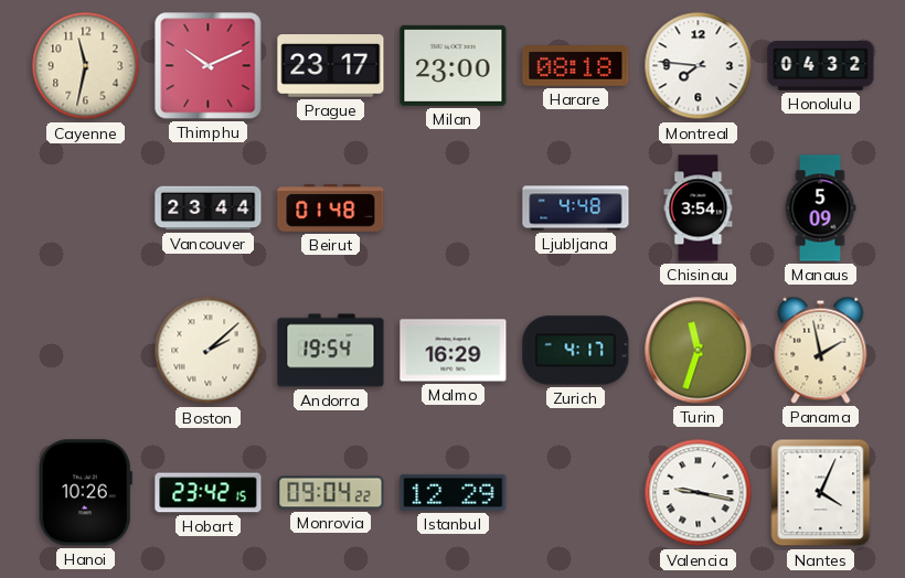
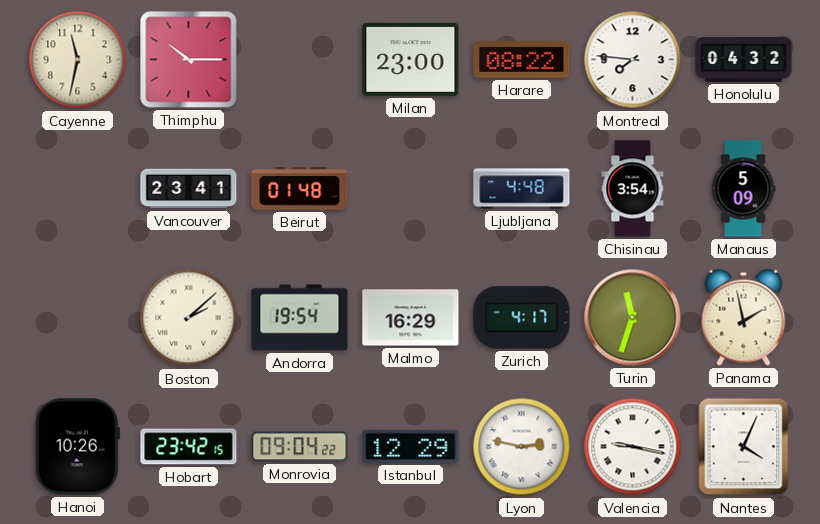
Thimphu: 10:11 -> 10:15 (189, 60)
Prague: 23:17 -> none (331, 66)
Harare: 08:18 -> 08:22 (522, 60)
Vancouver: 23:44 -> 23:41 (189, 189)
Lyon: none -> 2:47 (522, 447)
